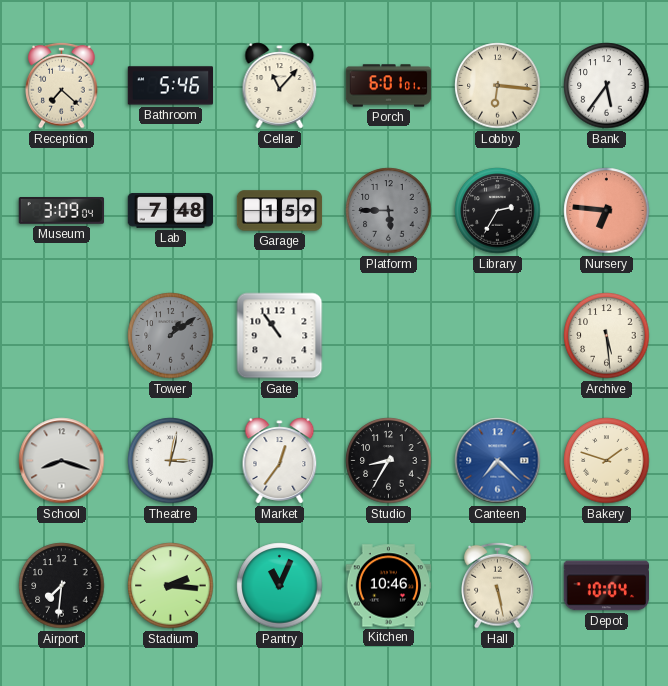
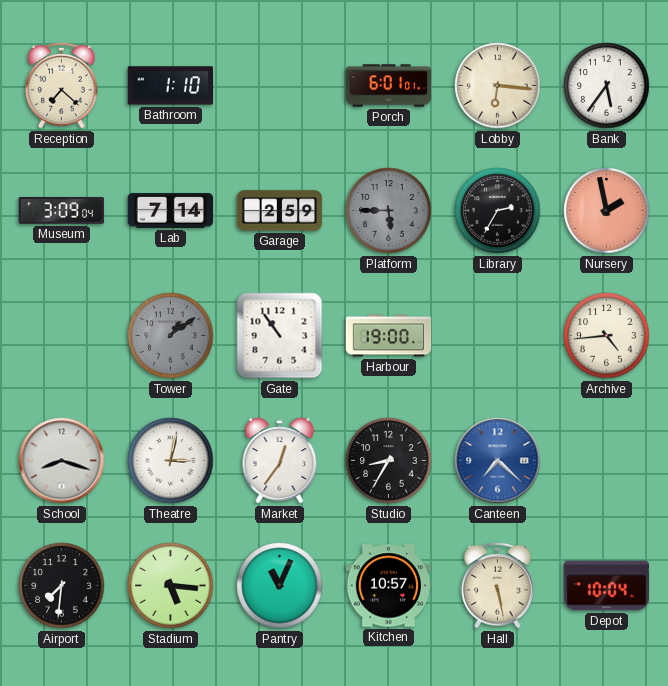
Bathroom: 5:46 -> 1:10 (171, 86)
Cellar: 11:07 -> none (280, 86)
Lab: 7:48 -> 7:14 (171, 211)
Garage: 1:59 -> 2:59 (280, 211)
Nursery: 6:46 -> 1:58 (607, 211)
Harbour: none -> 19:00 (389, 336)
Archive: 5:29 -> 4:44 (607, 336)
Bakery: 1:48 -> none (607, 461)
Stadium: 2:16 -> 5:16 (171, 586)
Kitchen: 10:46 -> 10:57 (389, 586)
